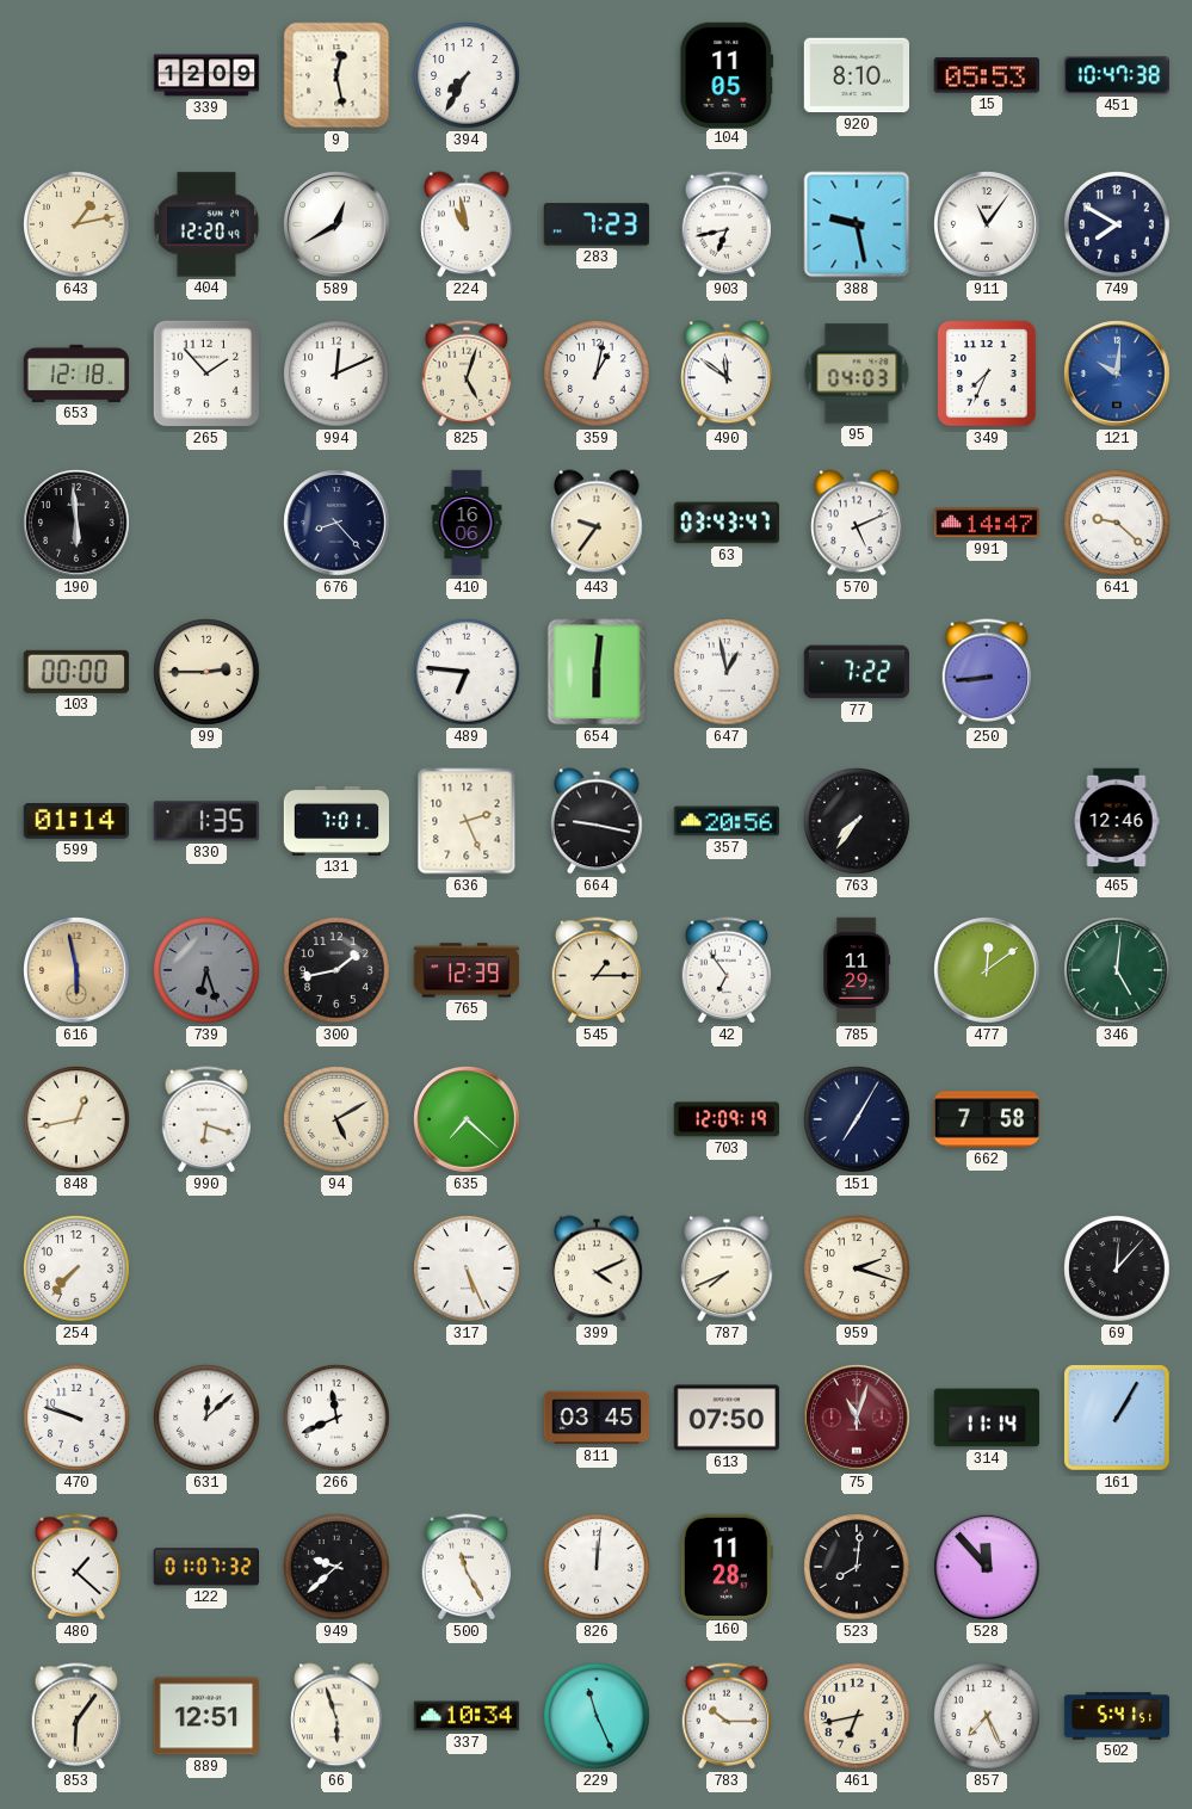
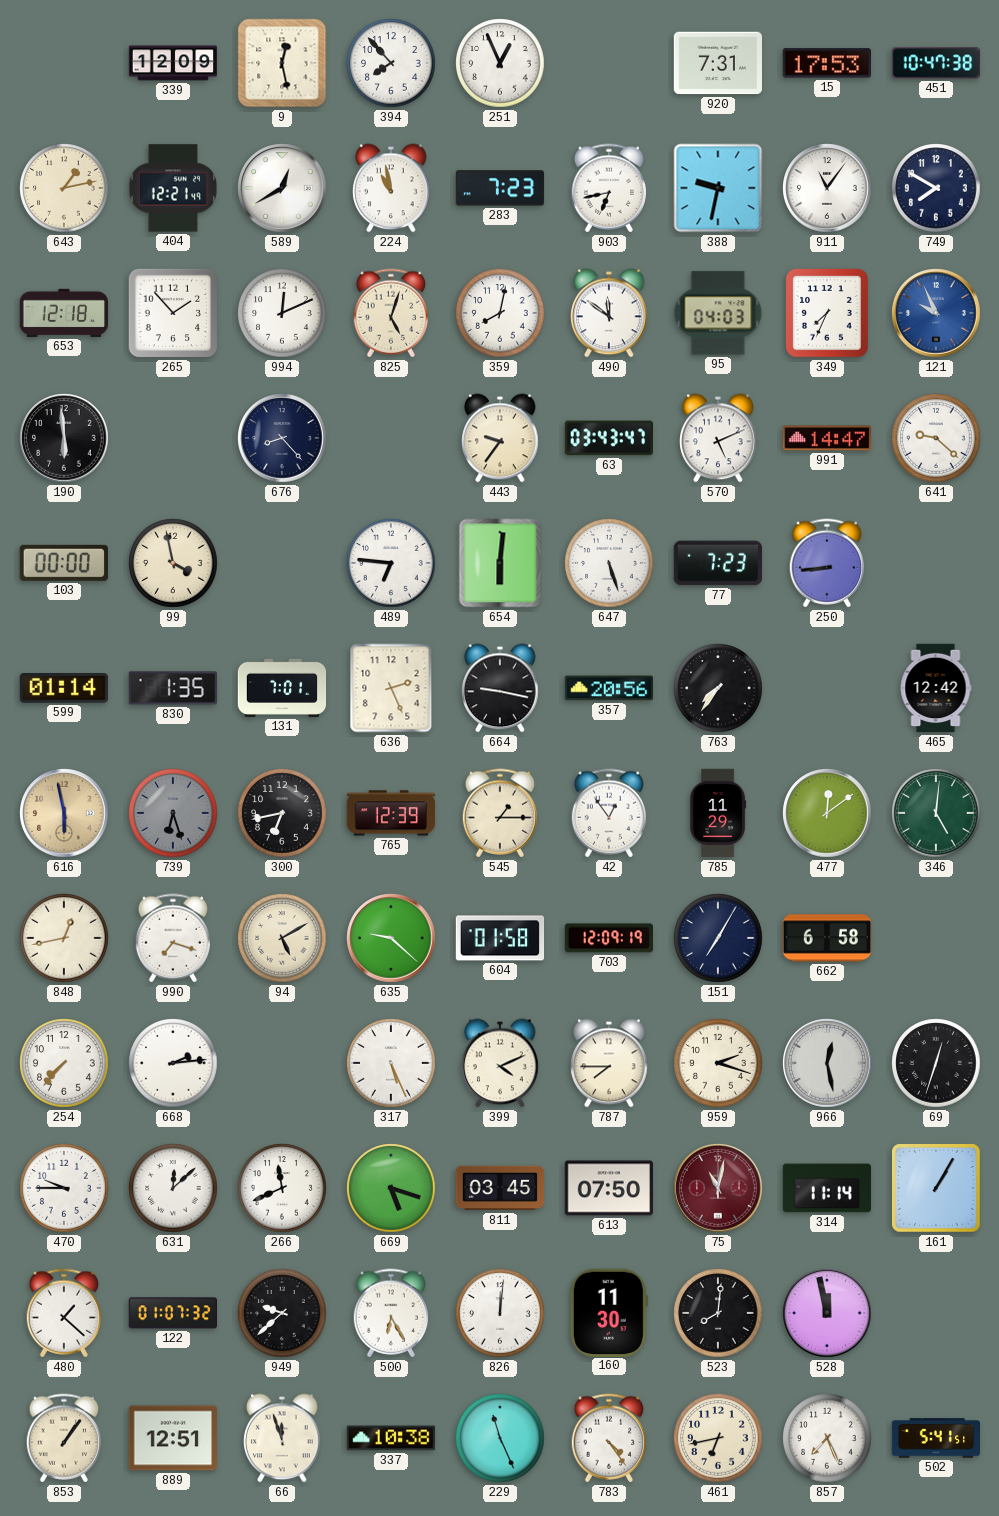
394: 7:35 -> 7:53 (391, 63)
251: none -> 12:56 (500, 63)
104: 11:05 -> none (727, 74)
920: 8:10 -> 7:31 (717, 63)
15: 05:53 -> 17:53 (826, 63)
404: 12:20 -> 12:21 (172, 188)
388: 9:28 -> 9:32 (718, 188)
359: 1:02 -> 8:02 (500, 313)
121: 10:01 -> 9:56 (936, 313)
410: 16:06 -> none (467, 523)
99: 2:45 -> 3:58 (173, 563)
647: 12:58 -> 5:27 (609, 563)
77: 7:22 -> 7:23 (717, 563)
465: 12:46 -> 12:42 (936, 688)
300: 1:43 -> 6:43 (282, 813)
42: 6:54 -> 12:54 (609, 813)
990: 6:18 -> 7:18 (173, 938)
635: 7:22 -> 9:22 (391, 938)
604: none -> 01:58 (500, 938)
662: 7:58 -> 6:58 (826, 938)
668: none -> 2:14 (173, 1063)
787: 7:41 -> 7:45 (609, 1063)
966: none -> 12:28 (827, 1063)
69: 12:07 -> 12:33 (936, 1063)
470: 9:48 -> 9:45 (64, 1188)
669: none -> 5:18 (391, 1188)
75: 11:03 -> 11:02 (718, 1188)
500: 11:25 -> 6:25 (391, 1313)
160: 11:28 -> 11:30 (609, 1312)
528: 11:53 -> 11:58 (827, 1313)
853: 6:06 -> 1:06 (64, 1438)
66: 5:57 -> 11:57 (282, 1438)
337: 10:34 -> 10:38 (391, 1438)
783: 10:15 -> 4:24 (609, 1438)
